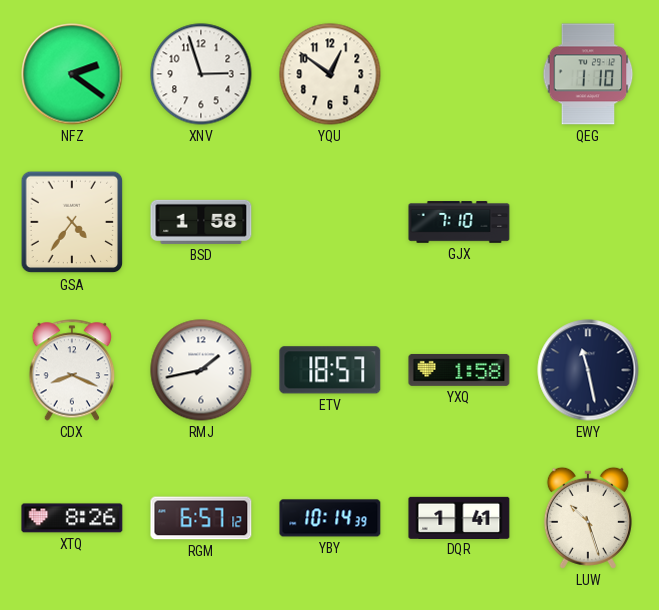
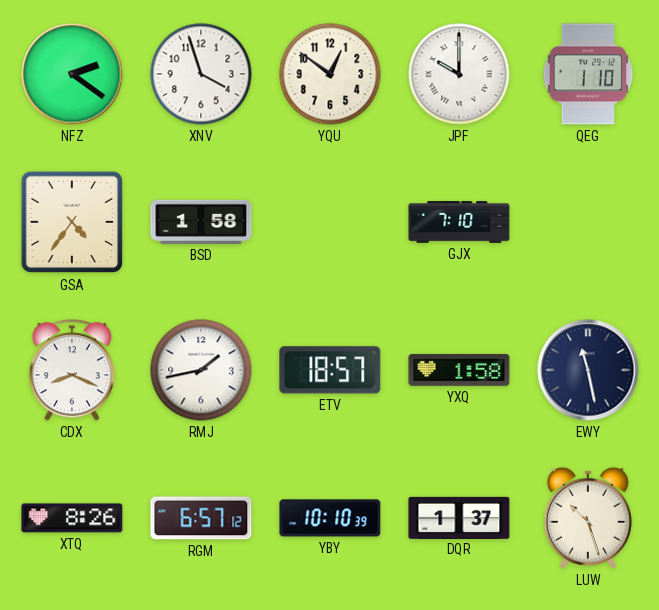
XNV: 2:57 -> 3:57 (201, 74)
JPF: none -> 10:00 (459, 74)
YBY: 10:14 -> 10:10 (330, 518)
DQR: 1:41 -> 1:37 (459, 517)
